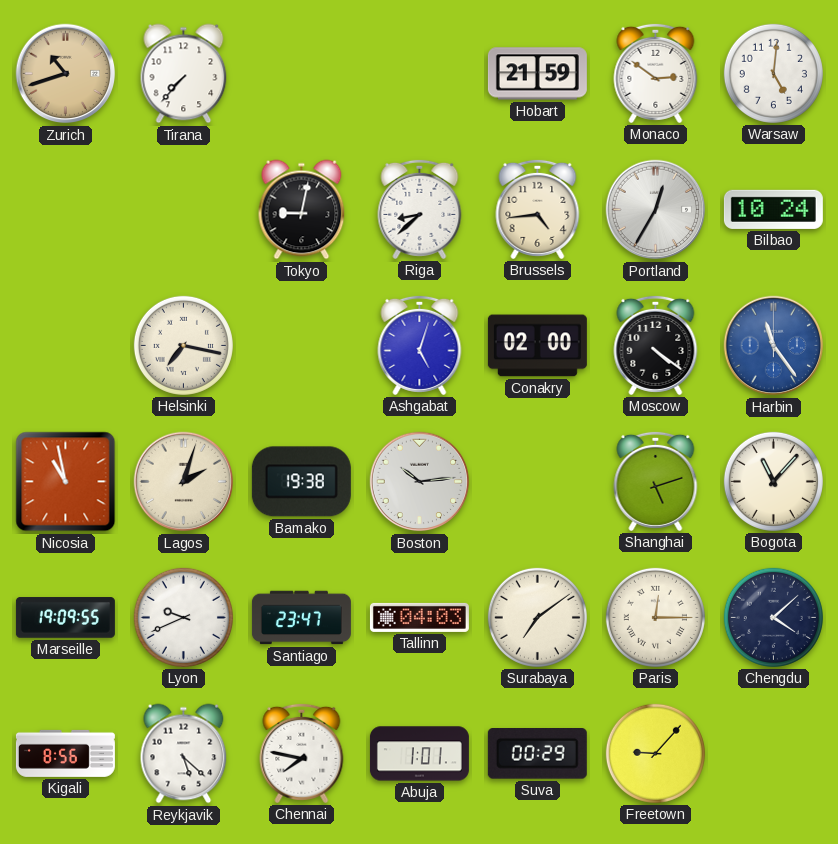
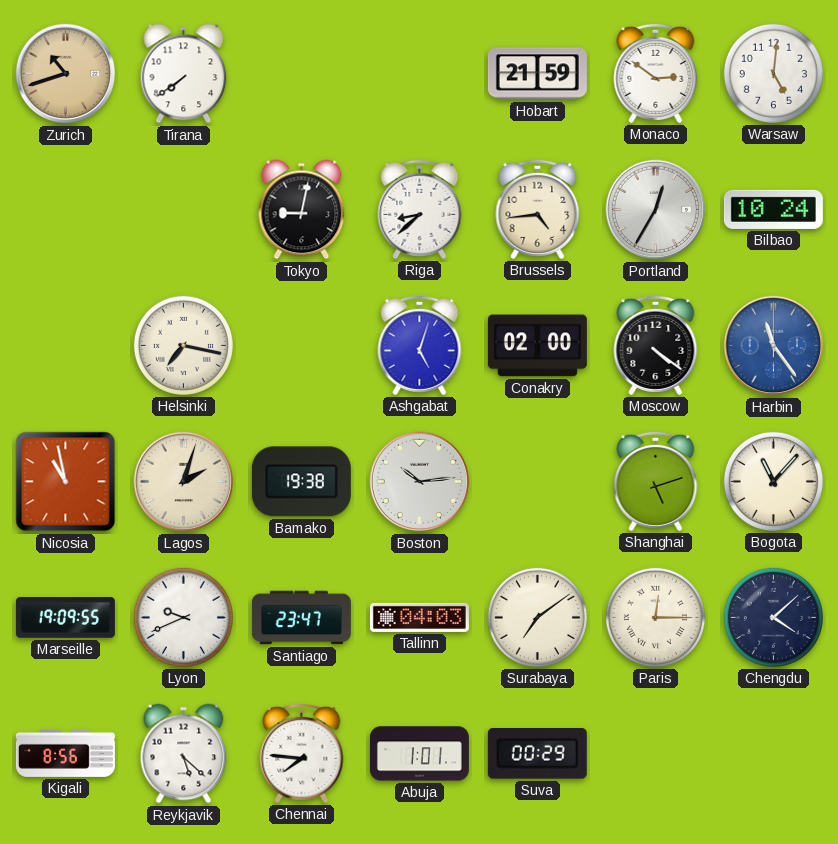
Tirana: 7:37 -> 7:39 (184, 74)
Chennai: 7:47 -> 7:46 (302, 753)
Freetown: 9:07 -> none (655, 753)
